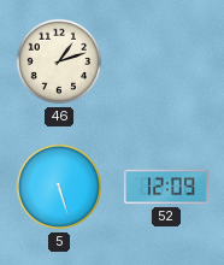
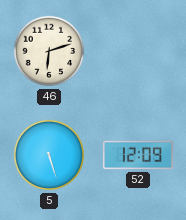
46: 1:12 -> 6:12 (49, 51)
